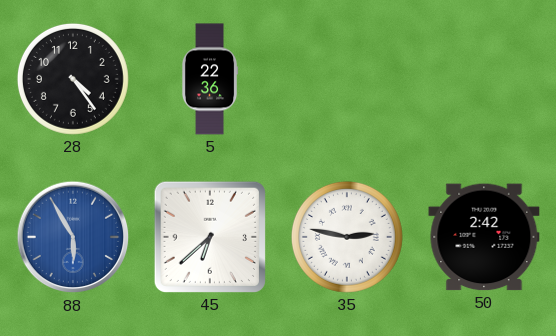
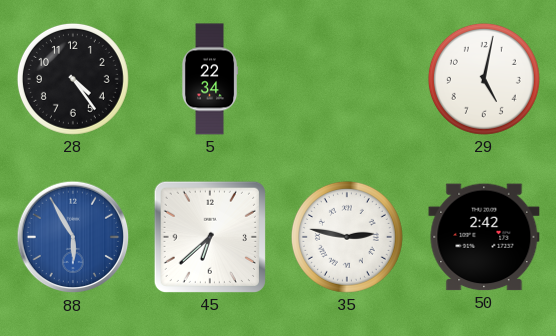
5: 22:36 -> 22:34 (210, 79)
29: none -> 5:02 (484, 79)
